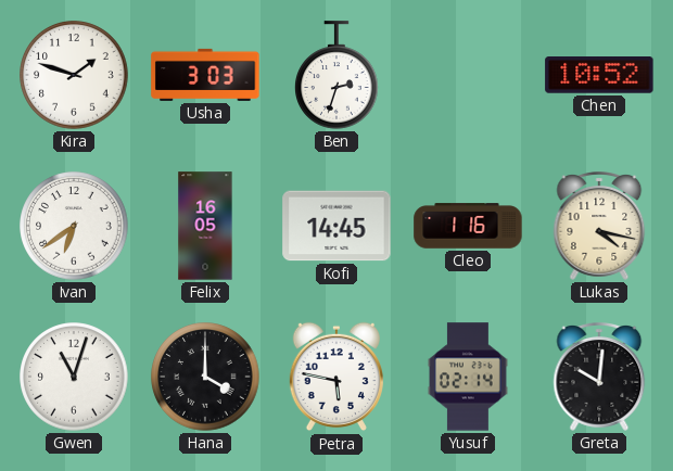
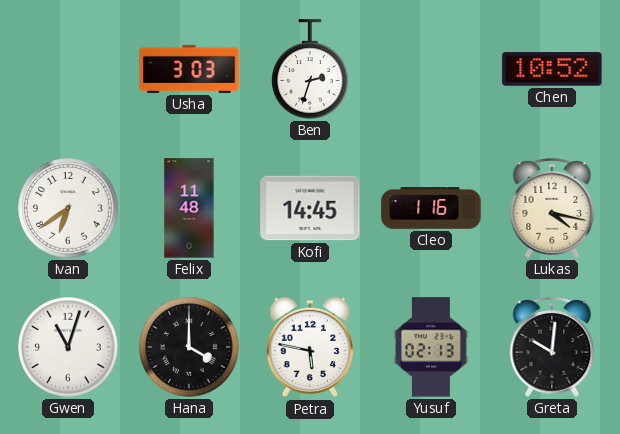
Kira: 1:48 -> none (74, 75)
Felix: 16:05 -> 11:48 (189, 208)
Yusuf: 02:14 -> 02:13 (431, 347)
